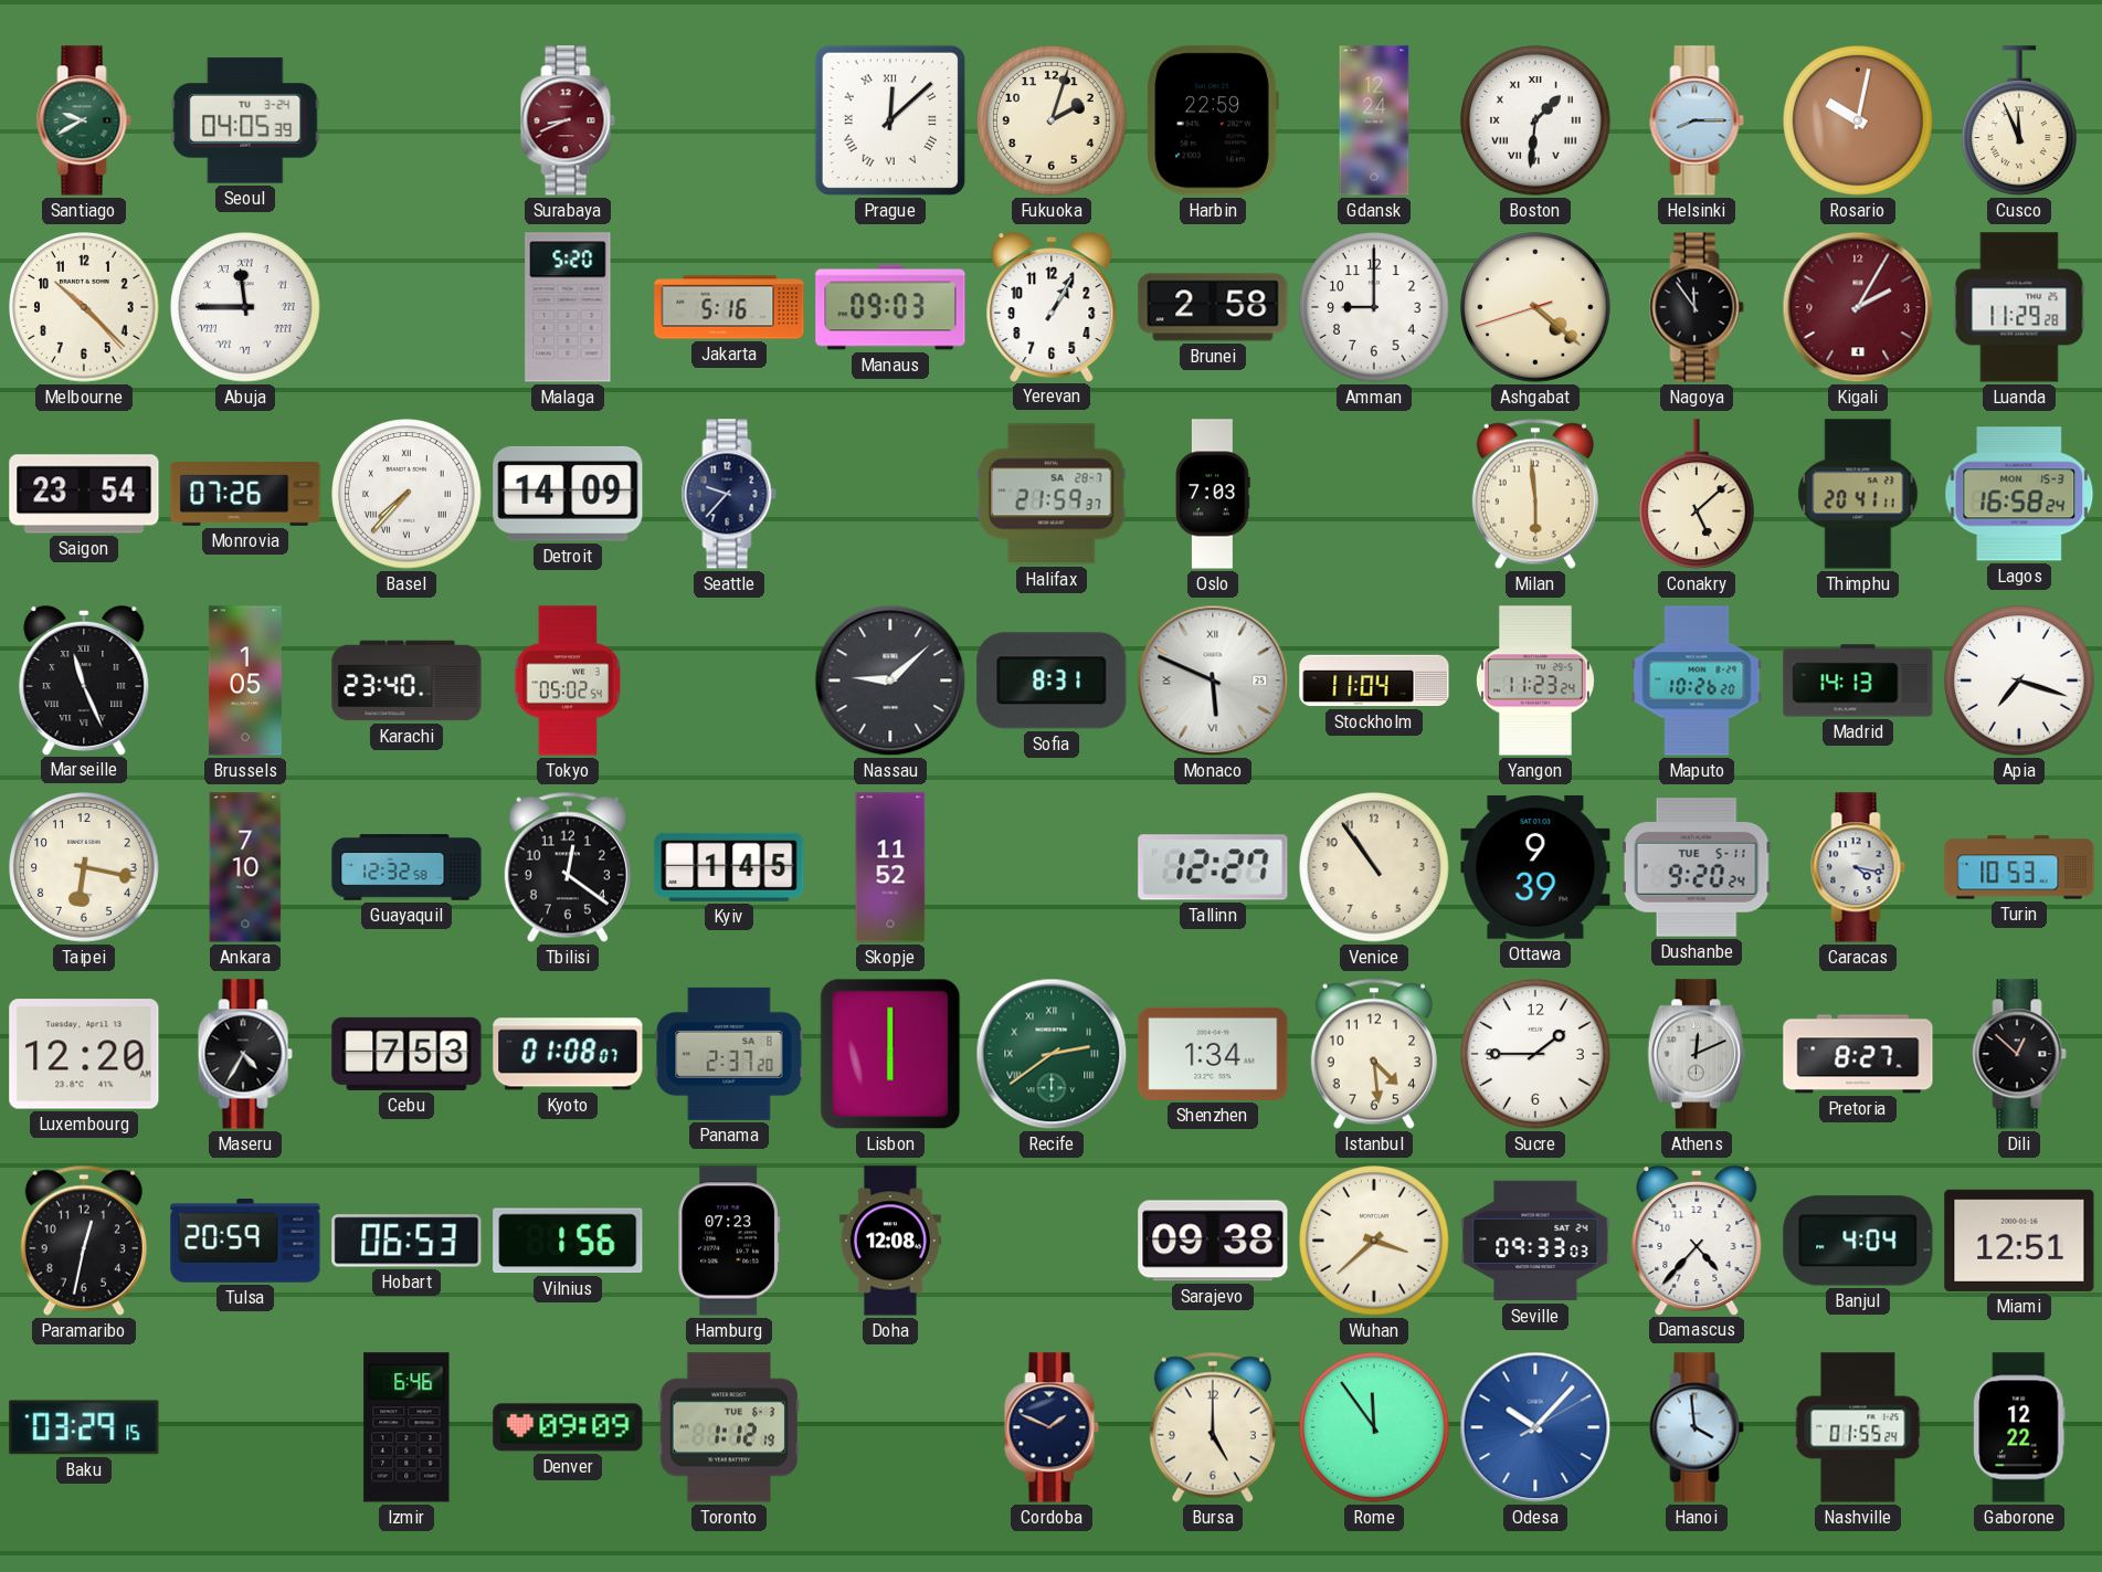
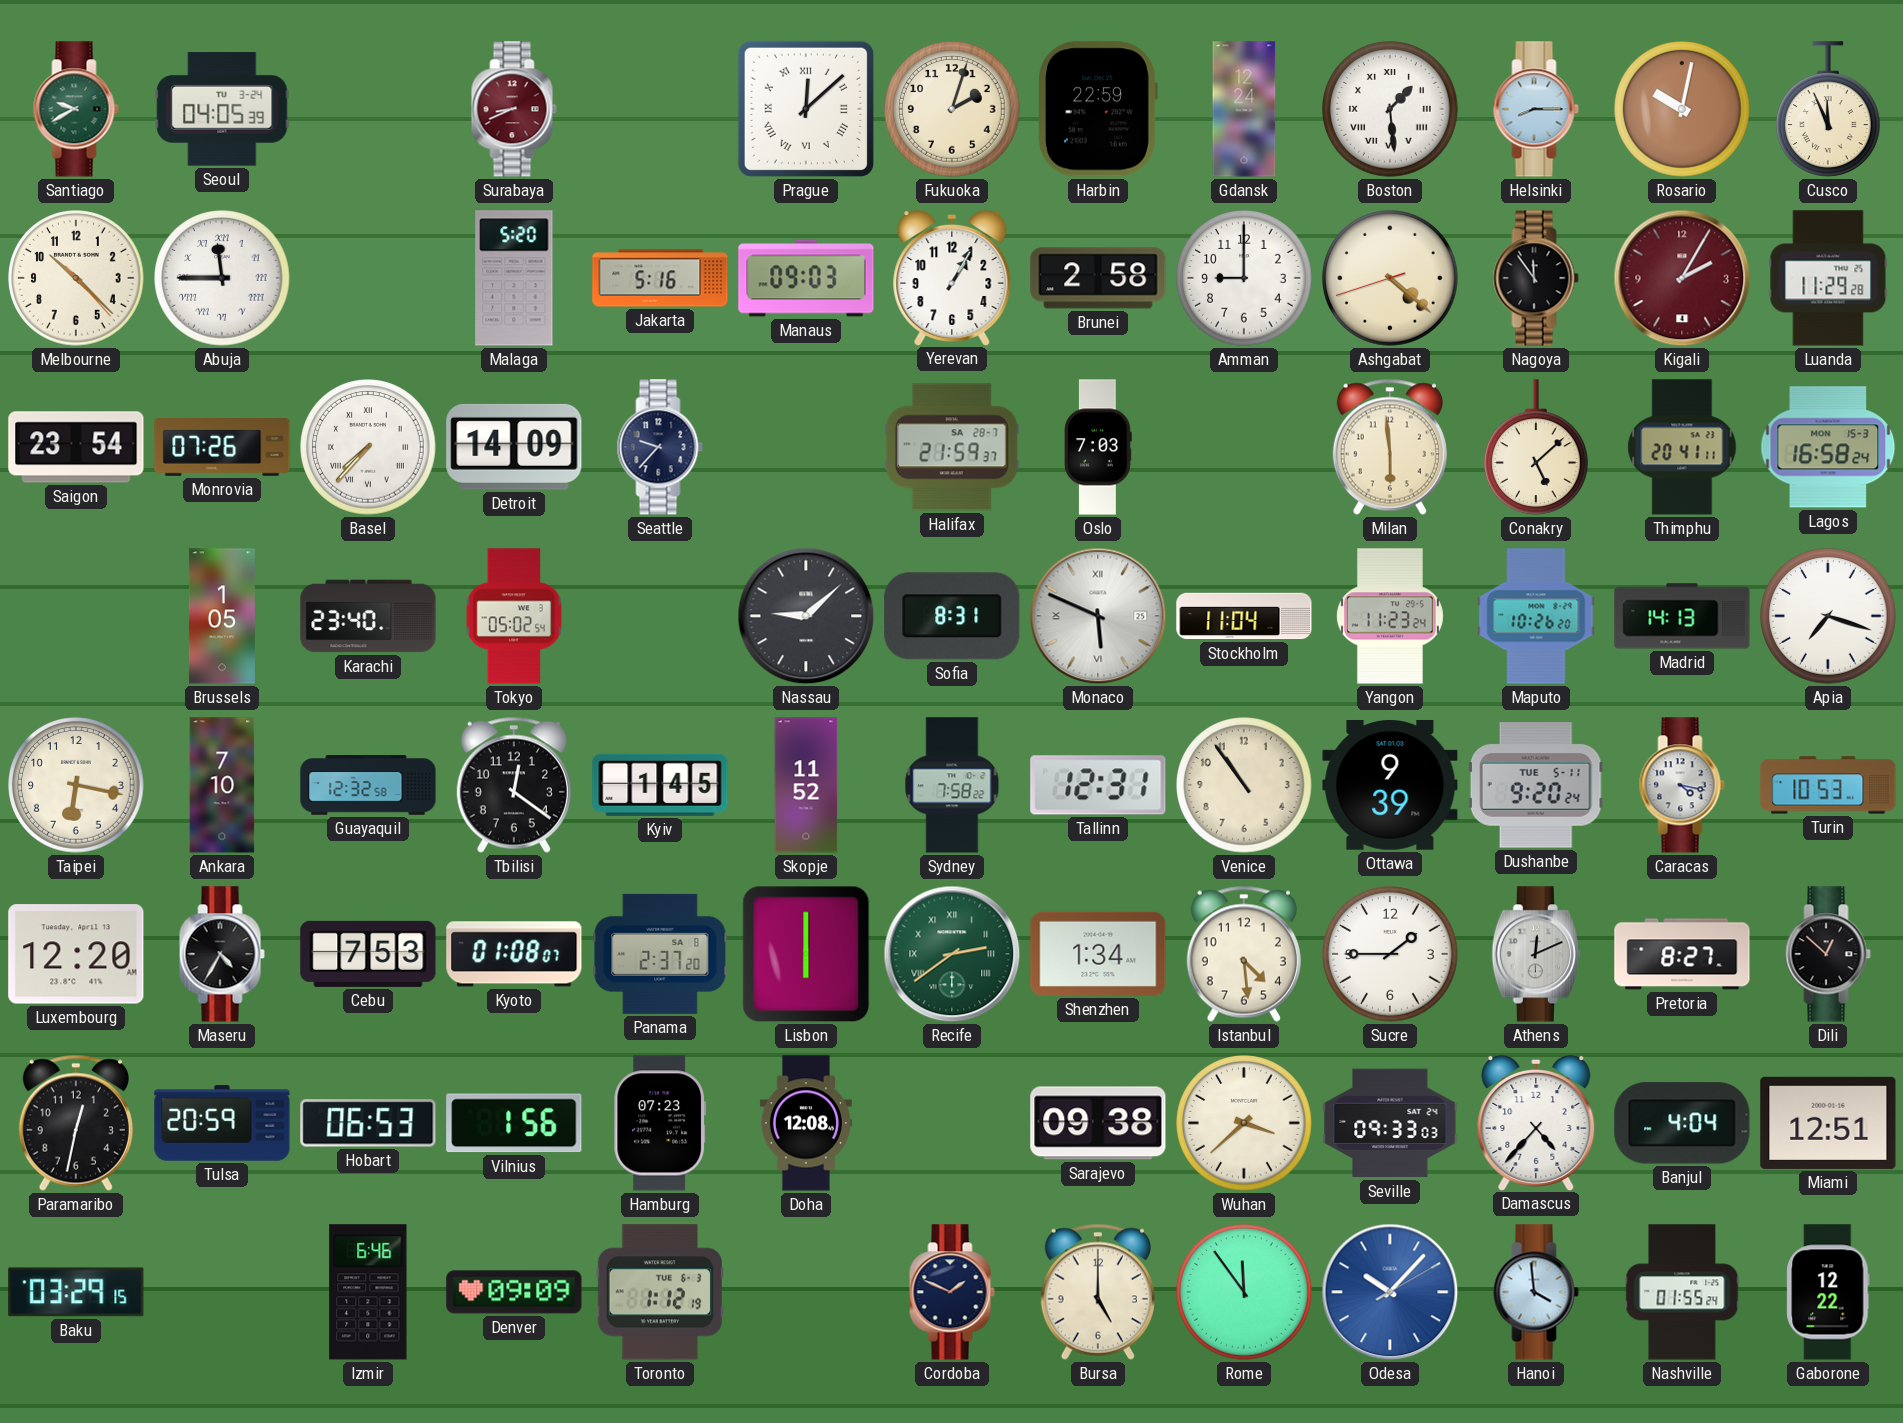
Boston: 1:31 -> 1:29 (1390, 109)
Marseille: 11:26 -> none (84, 679)
Sydney: none -> 7:58 (952, 785)
Tallinn: 12:27 -> 12:31 (1098, 785)
